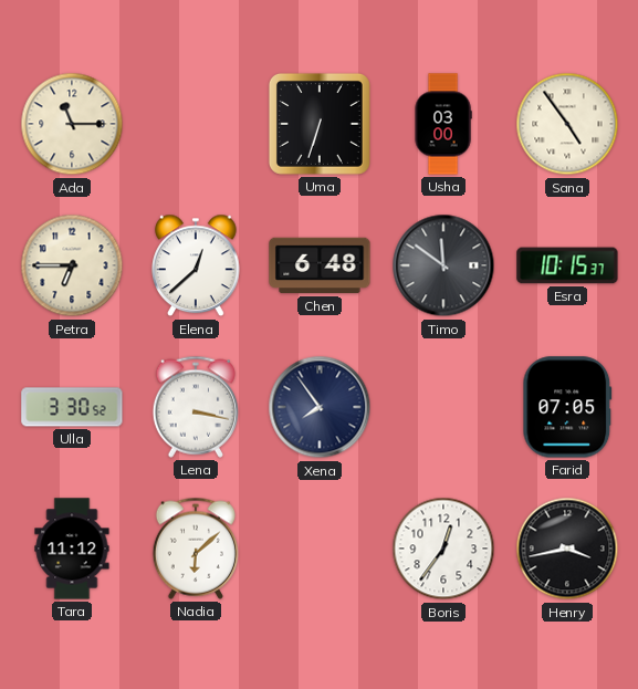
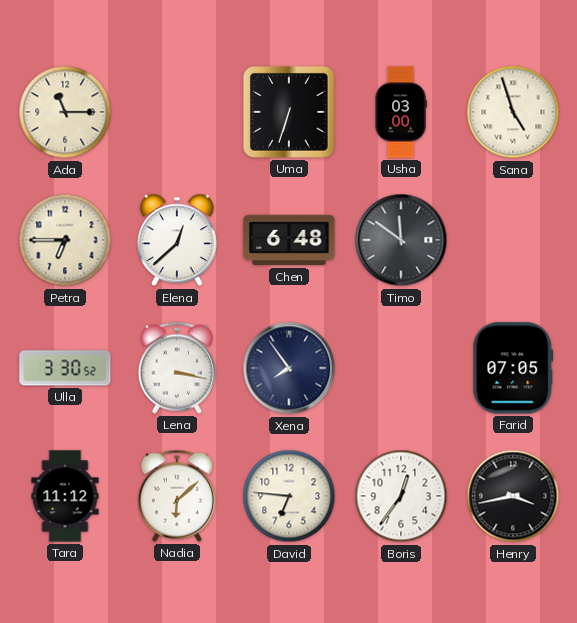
Sana: 4:54 -> 4:57 (513, 112)
Esra: 10:15 -> none (567, 265)
David: none -> 6:46 (289, 496)
